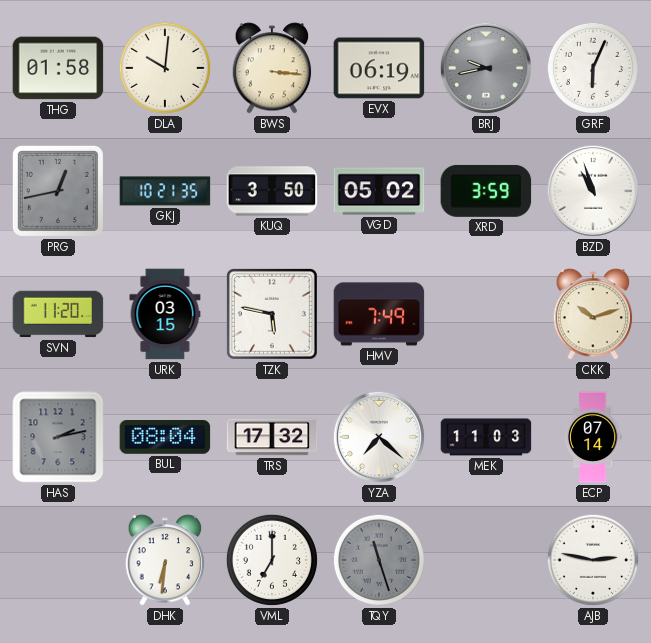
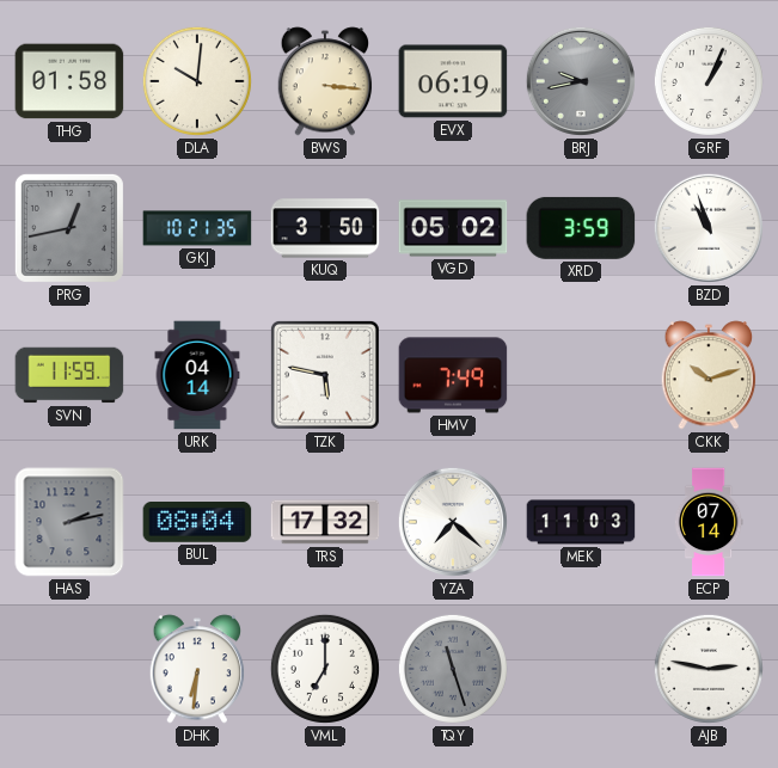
GRF: 6:04 -> 1:04 (709, 81)
SVN: 11:20 -> 11:59 (69, 375)
URK: 03:15 -> 04:14 (197, 375)
